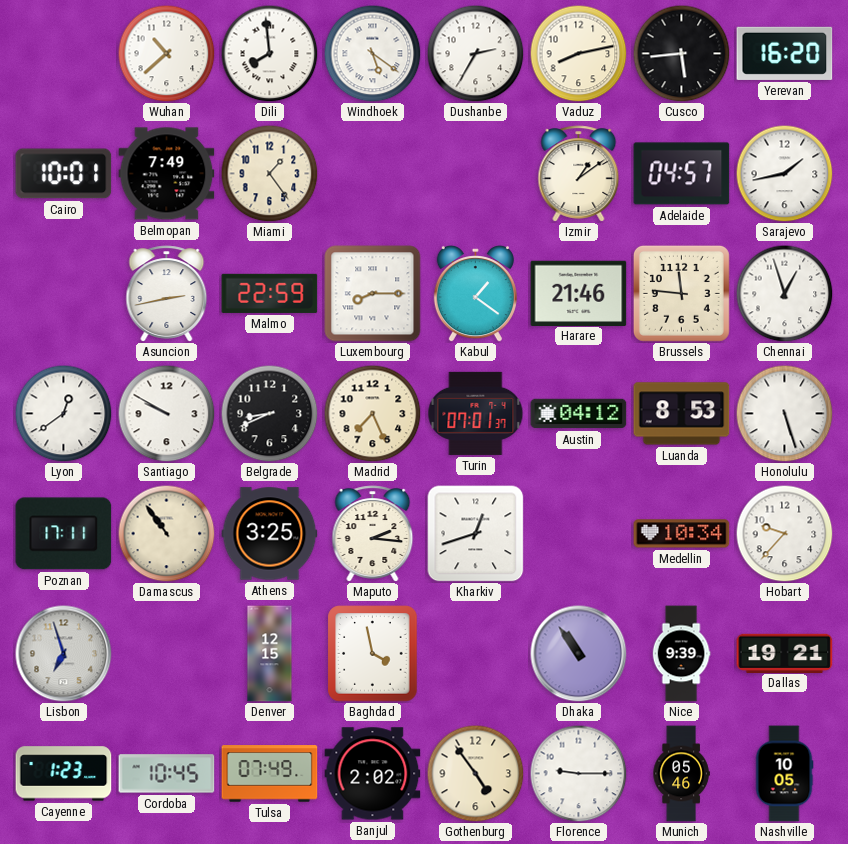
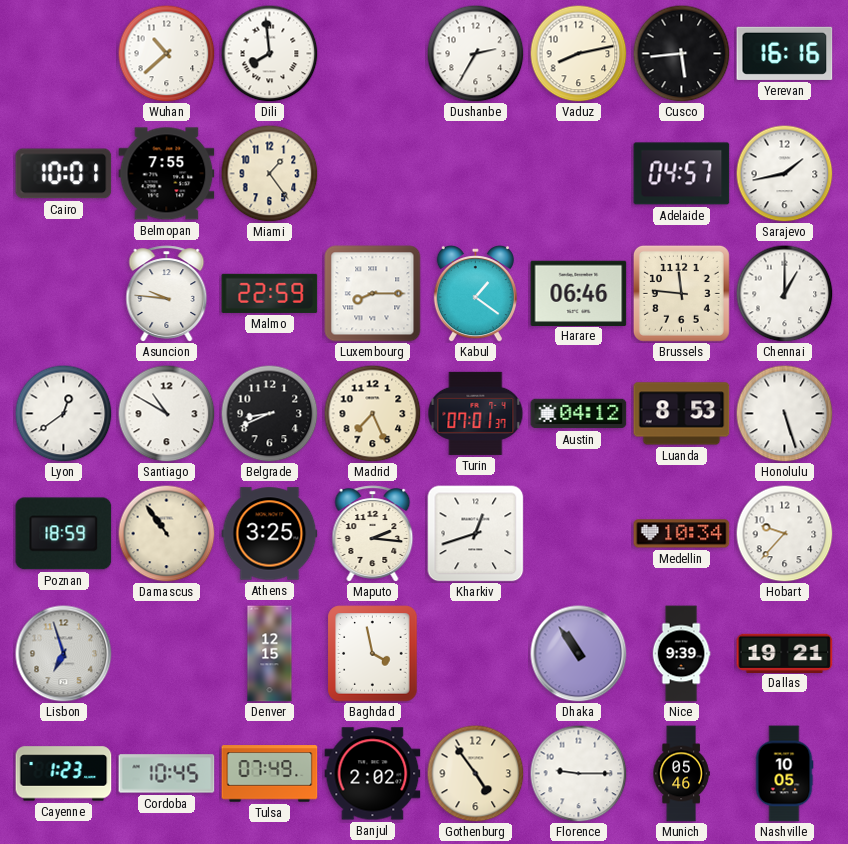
Windhoek: 5:21 -> none (372, 53)
Yerevan: 16:20 -> 16:16 (785, 53)
Belmopan: 7:49 -> 7:55 (167, 174)
Izmir: 1:09 -> none (579, 174)
Asuncion: 2:43 -> 9:46 (167, 294)
Harare: 21:46 -> 06:46 (579, 293)
Chennai: 12:57 -> 1:00 (784, 293)
Santiago: 9:50 -> 10:50 (166, 413)
Poznan: 17:11 -> 18:59 (64, 534)
